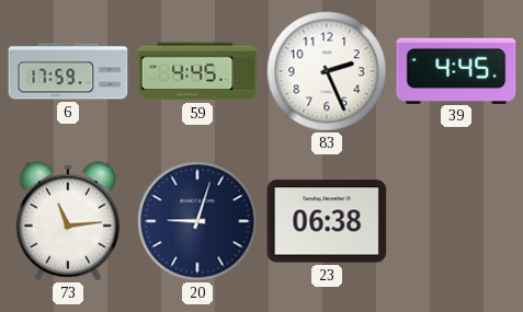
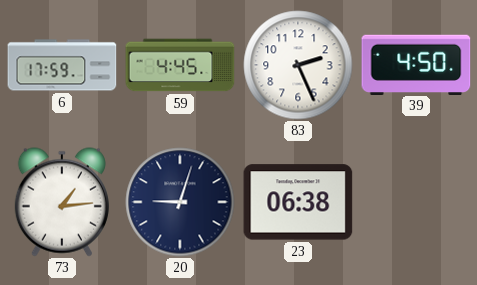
39: 4:45 -> 4:50 (416, 64)
73: 11:14 -> 1:14 (62, 202)
